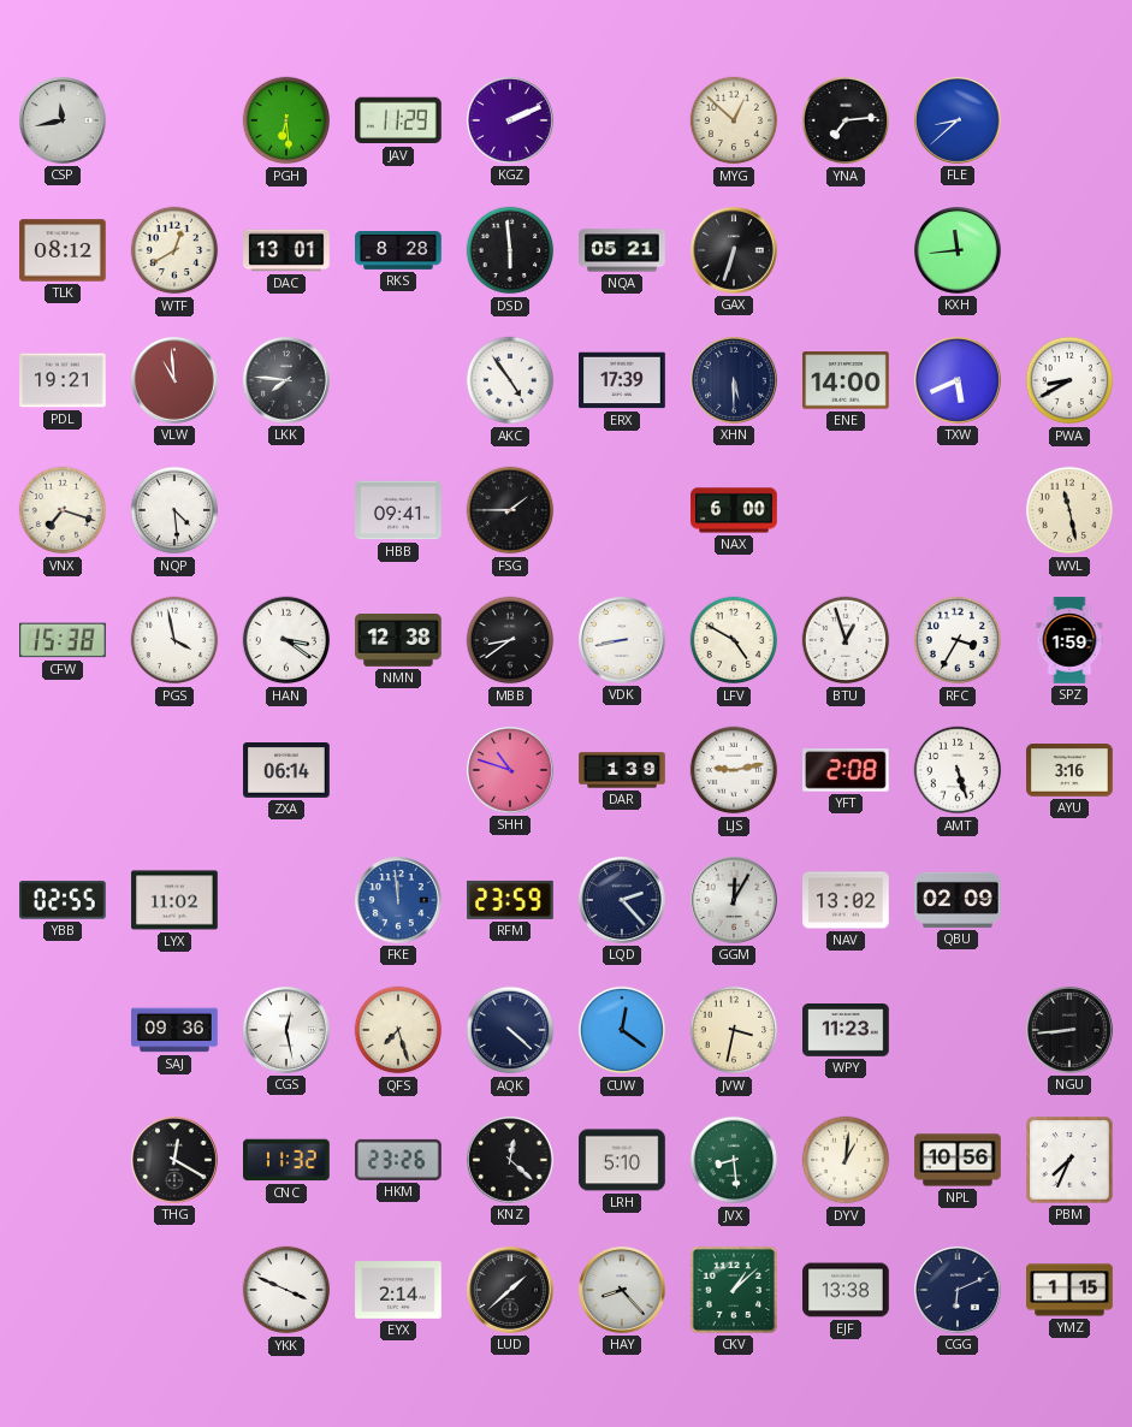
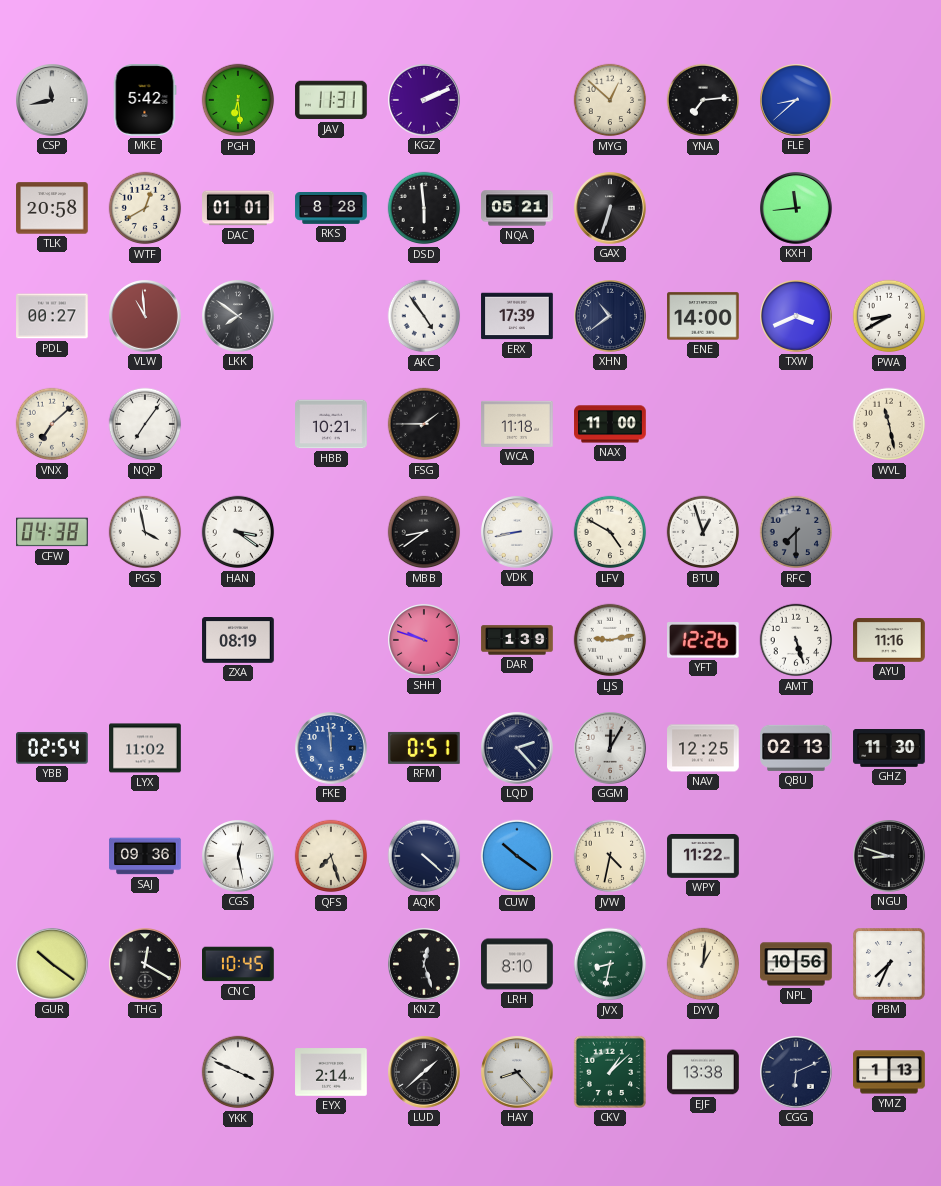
MKE: none -> 5:42 (145, 100)
JAV: 11:29 -> 11:31 (331, 100)
TLK: 08:12 -> 20:58 (52, 208)
DAC: 13:01 -> 01:01 (238, 208)
PDL: 19:21 -> 00:27 (52, 316)
LKK: 7:46 -> 7:51 (239, 317)
XHN: 5:30 -> 10:39 (611, 317)
TXW: 5:41 -> 3:41 (797, 317)
VNX: 7:18 -> 7:08 (52, 424)
NQP: 4:29 -> 7:06 (145, 424)
HBB: 09:41 -> 10:21 (331, 424)
WCA: none -> 11:18 (517, 424)
NAX: 6:00 -> 11:00 (610, 424)
CFW: 15:38 -> 04:38 (52, 532)
NMN: 12:38 -> none (398, 641)
RFC: 3:35 -> 7:30 (796, 532)
RFC dial: white -> grey (796, 532)
SPZ: 1:59 -> none (1069, 640)
ZXA: 06:14 -> 08:19 (238, 641)
SHH: 10:48 -> 9:48 (425, 641)
YFT: 2:08 -> 12:26 (704, 641)
AYU: 3:16 -> 11:16 (889, 640)
YBB: 02:55 -> 02:54 (53, 748)
RFM: 23:59 -> 0:51 (424, 748)
NAV: 13:02 -> 12:25 (703, 748)
QBU: 02:09 -> 02:13 (796, 748)
GHZ: none -> 11:30 (889, 749)
CUW: 12:21 -> 10:21 (517, 856)
JVW: 3:32 -> 4:32 (610, 856)
WPY: 11:23 -> 11:22 (703, 857)
NGU: 8:44 -> 8:48 (890, 857)
GUR: none -> 10:21 (53, 965)
CNC: 11:32 -> 10:45 (239, 964)
HKM: 23:26 -> none (398, 1160)
KNZ: 12:22 -> 12:27 (425, 965)
LRH: 5:10 -> 8:10 (517, 964)
JVX: 8:29 -> 8:32 (610, 964)
YMZ: 1:15 -> 1:13 (889, 1072)
